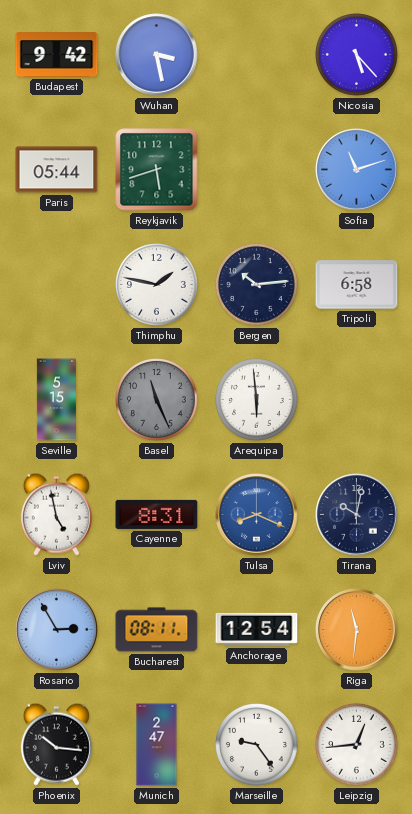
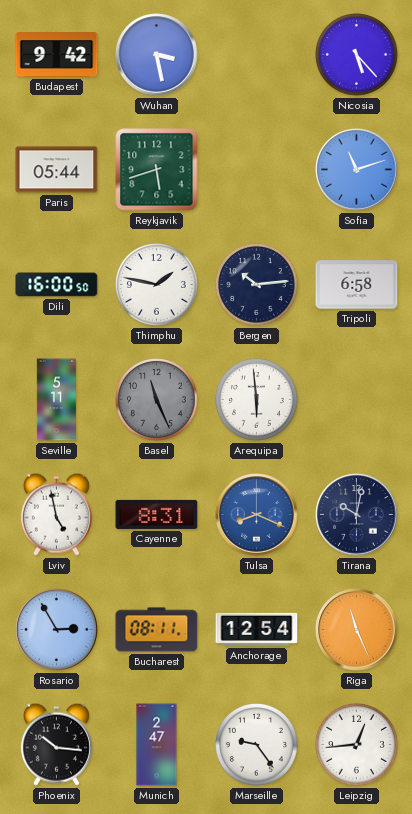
Dili: none -> 16:00 (57, 285)
Seville: 5:15 -> 5:11 (56, 400)
Riga: 11:31 -> 11:26 (357, 630)
